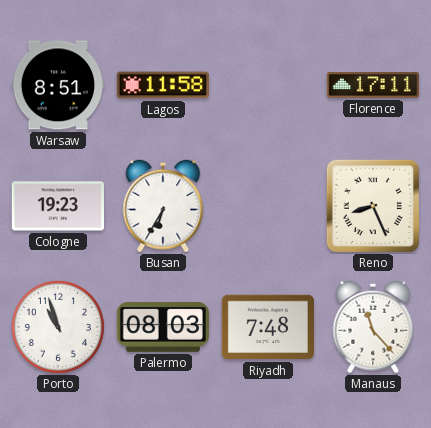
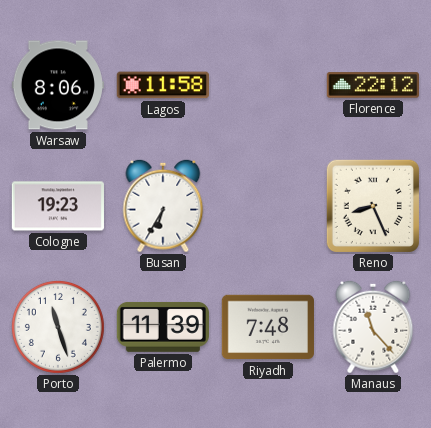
Warsaw: 8:51 -> 8:06 (57, 85)
Florence: 17:11 -> 22:12 (372, 85)
Porto: 10:57 -> 11:27 (58, 327)
Palermo: 08:03 -> 11:39 (163, 327)
